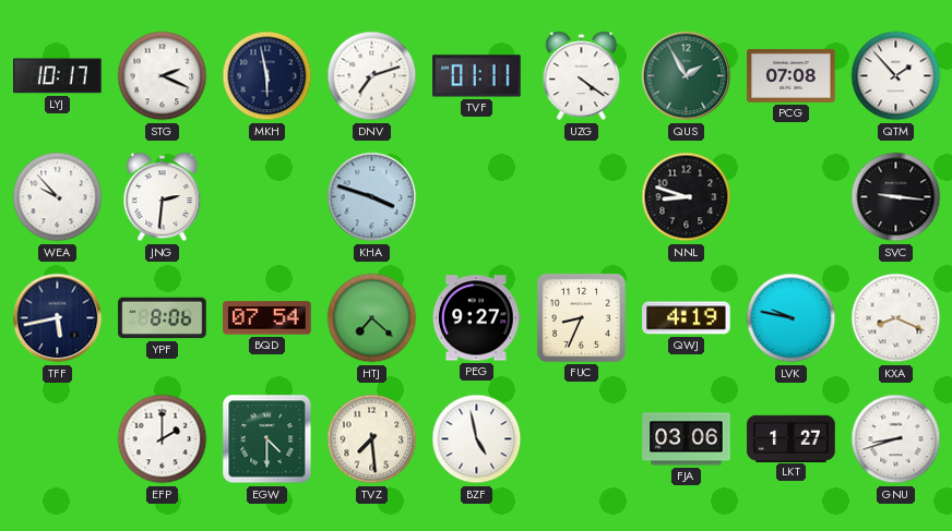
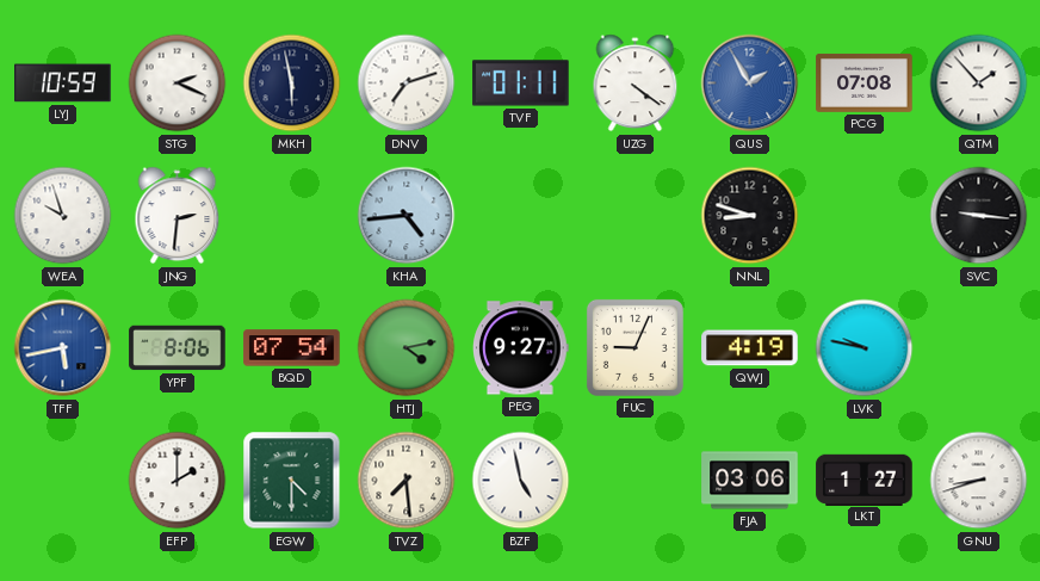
LYJ: 10:17 -> 10:59 (63, 84)
QUS dial: green -> blue (750, 84)
WEA: 9:53 -> 9:57 (63, 216)
KHA: 3:48 -> 4:44 (407, 216)
TFF dial: navy -> blue (63, 348)
HTJ: 7:22 -> 4:13 (407, 348)
FUC: 8:34 -> 9:04 (634, 347)
KXA: 8:19 -> none (896, 318)
